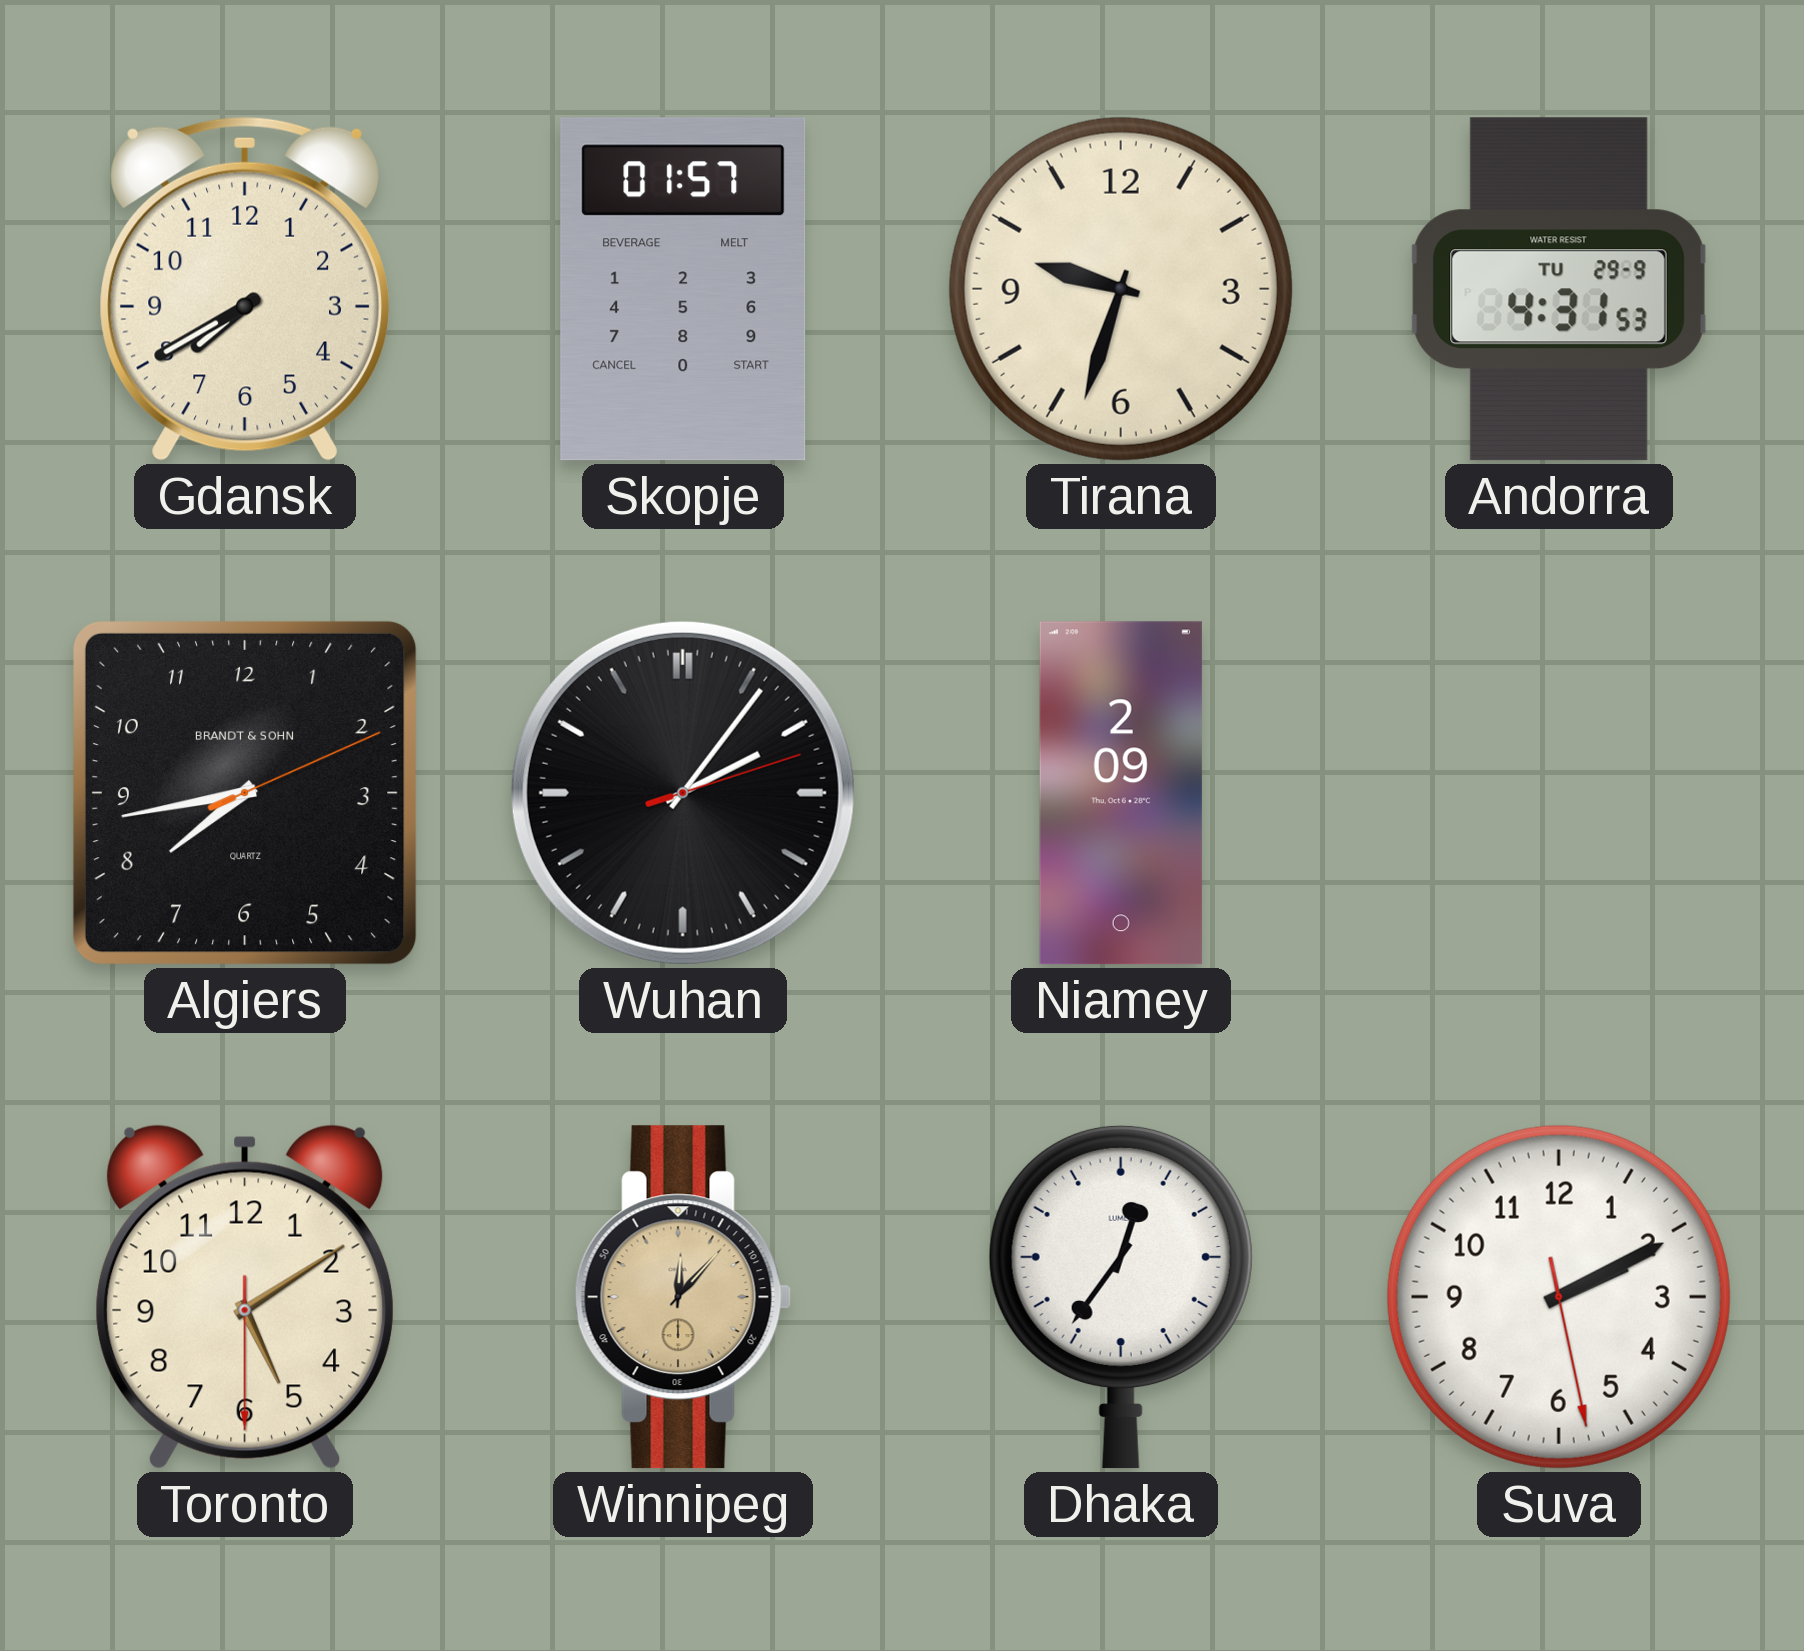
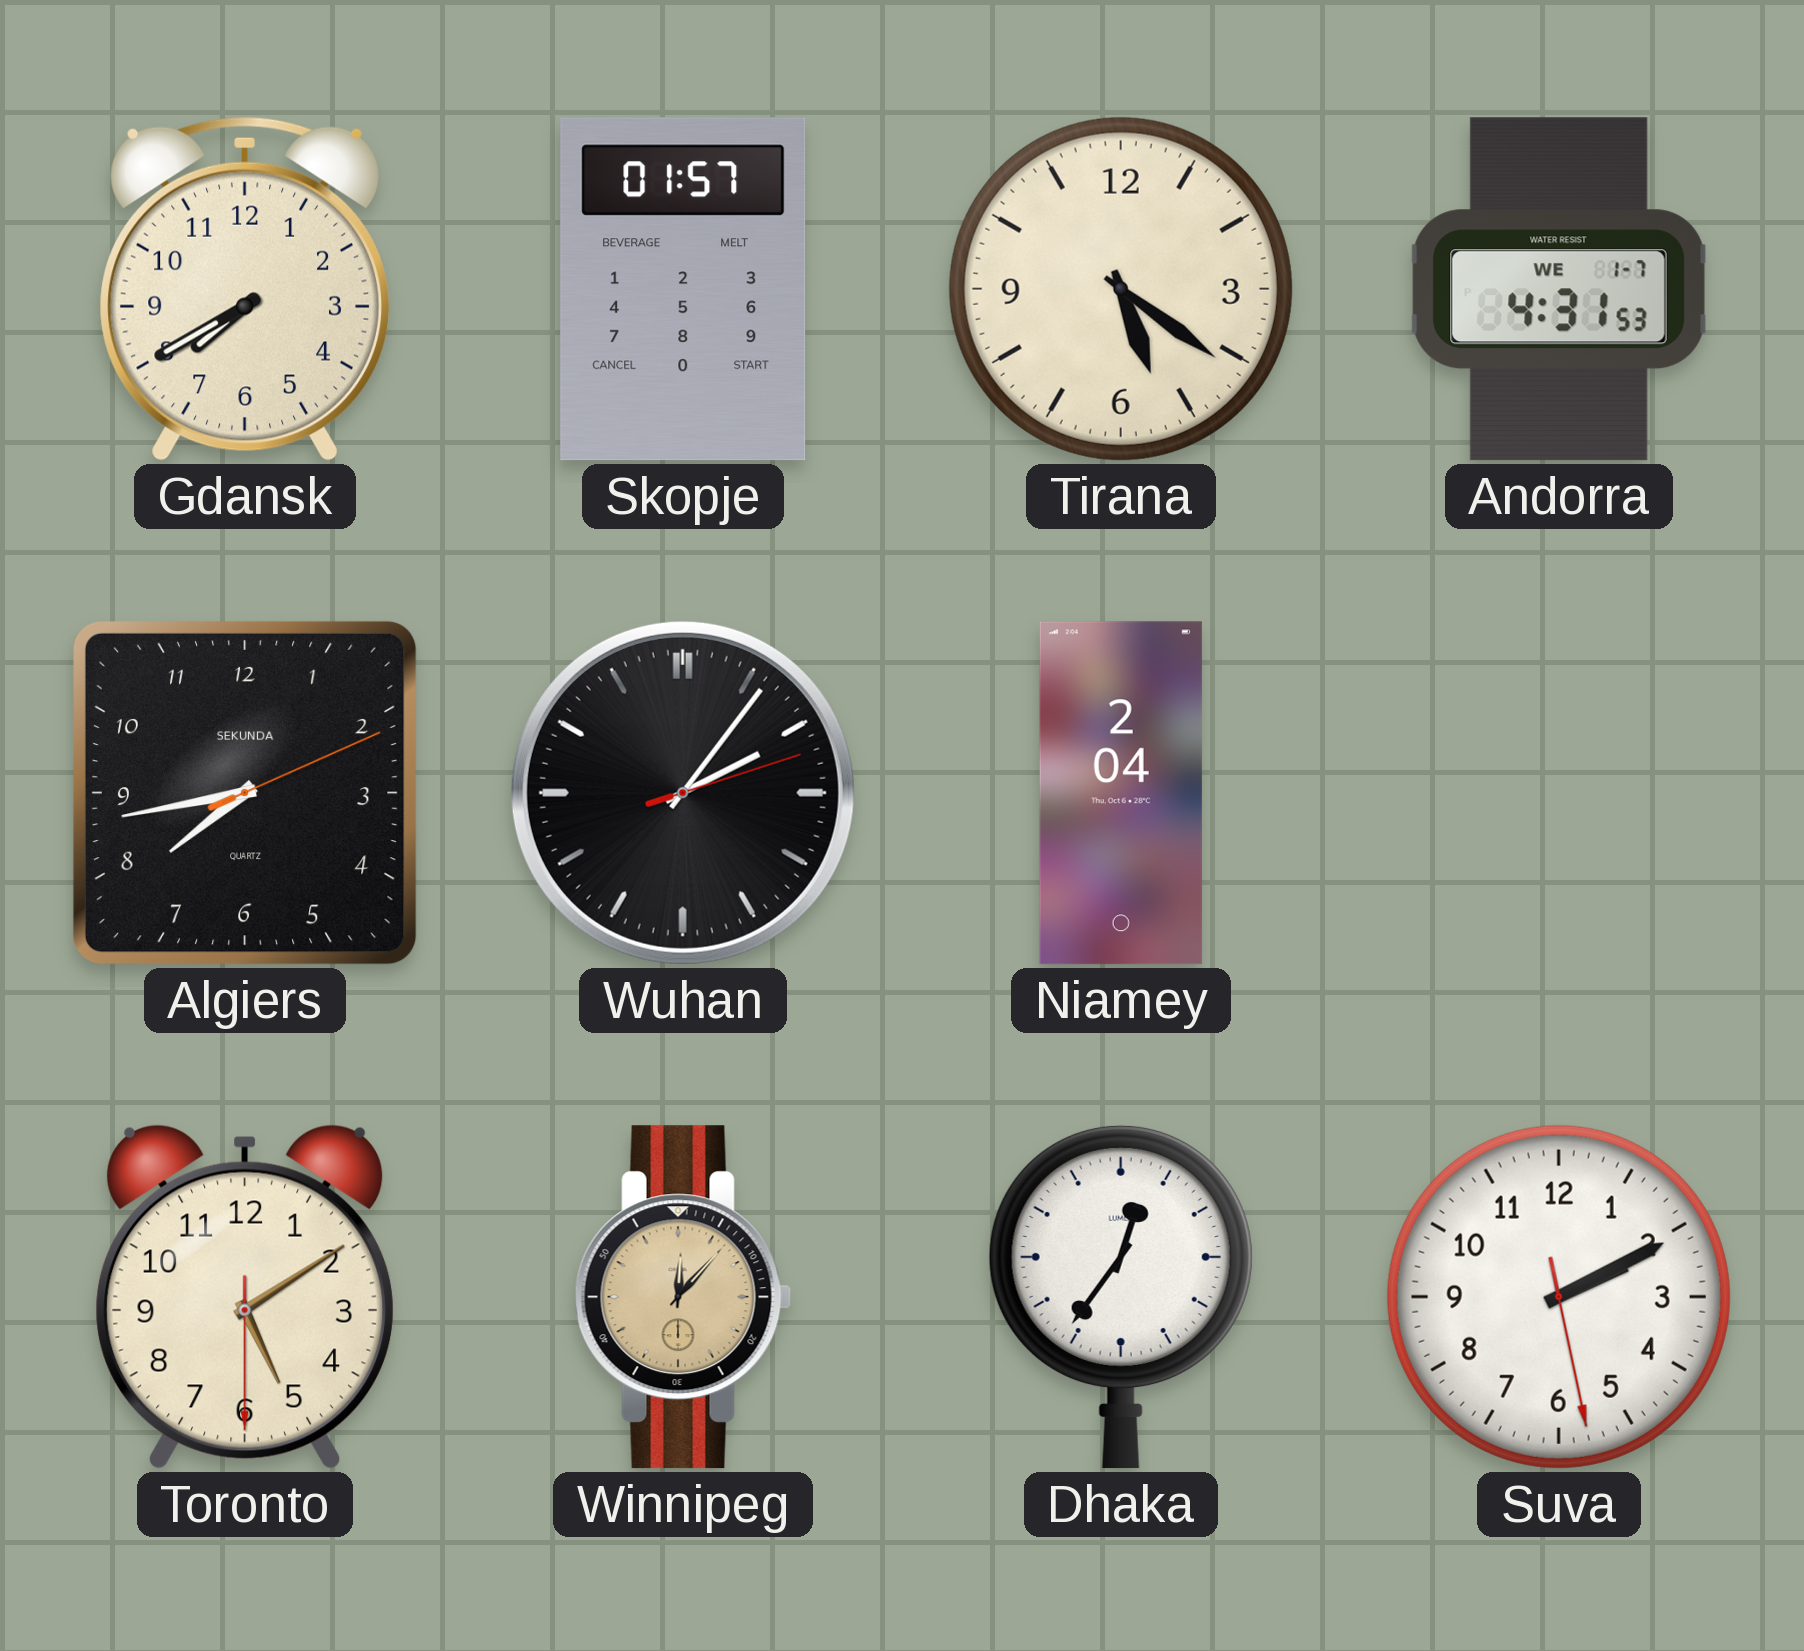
Tirana: 9:33 -> 5:21 (1121, 289)
Andorra date: TU 29-9 -> WE 1-7 (1559, 289)
Algiers brand: BRANDT & SOHN -> SEKUNDA (245, 793)
Niamey: 2:09 -> 2:04 (1121, 793)
